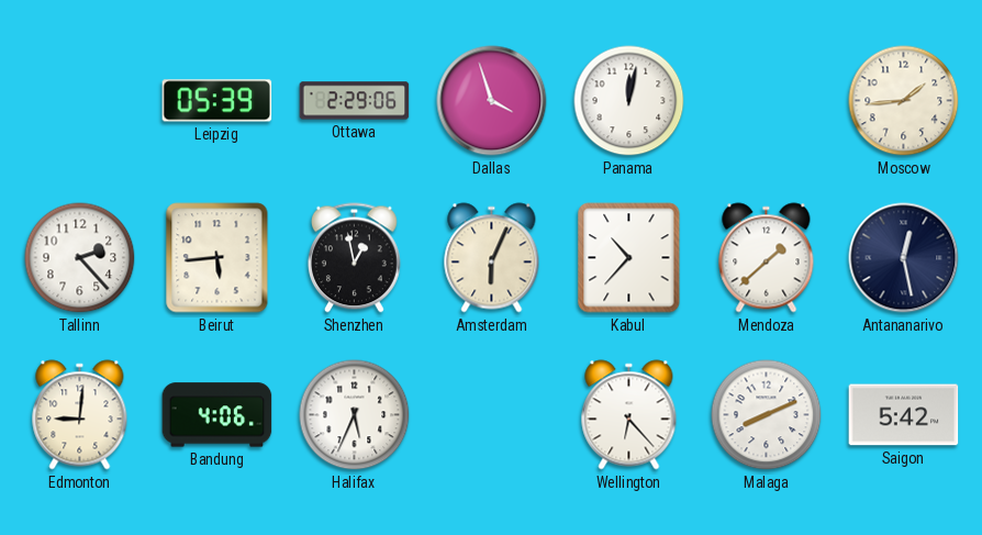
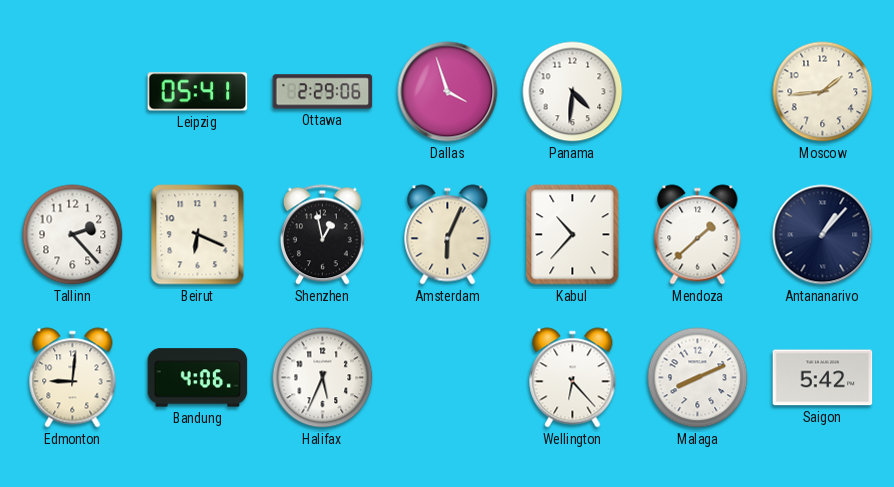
Leipzig: 05:39 -> 05:41 (198, 92)
Panama: 12:02 -> 4:31 (573, 92)
Beirut: 5:44 -> 6:19 (198, 235)
Antananarivo: 12:28 -> 1:07 (823, 235)
